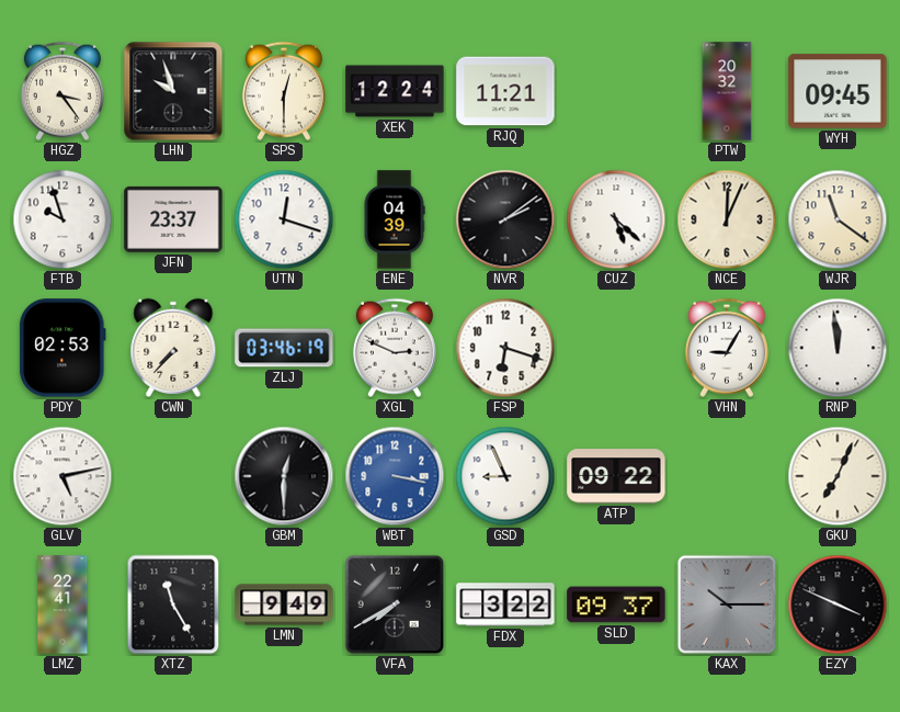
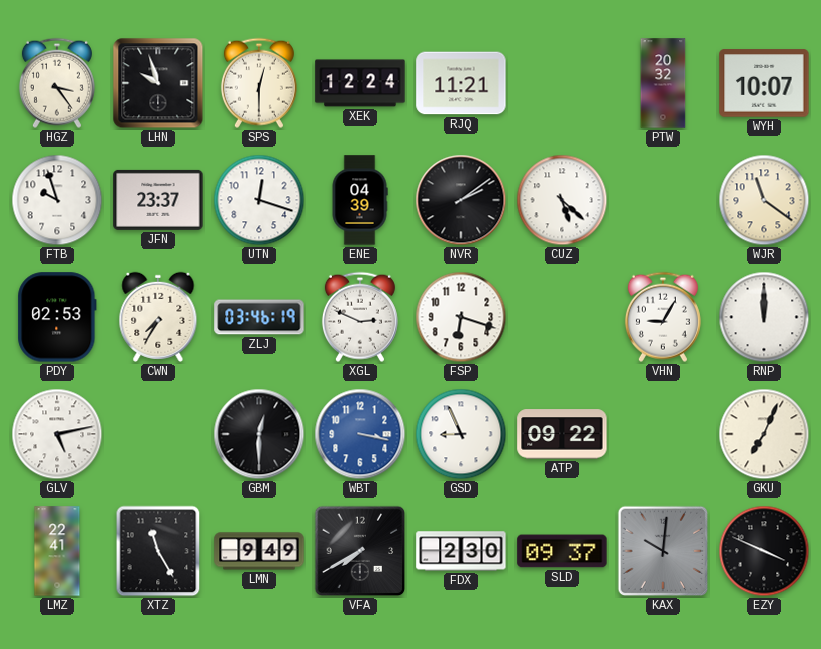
WYH: 09:45 -> 10:07 (764, 83)
NCE: 12:04 -> none (727, 219)
CWN: 7:37 -> 7:35 (158, 317)
RNP: 11:59 -> 12:00 (764, 317)
FDX: 3:22 -> 2:30 (461, 551)
KAX: 10:15 -> 10:01 (663, 551)
